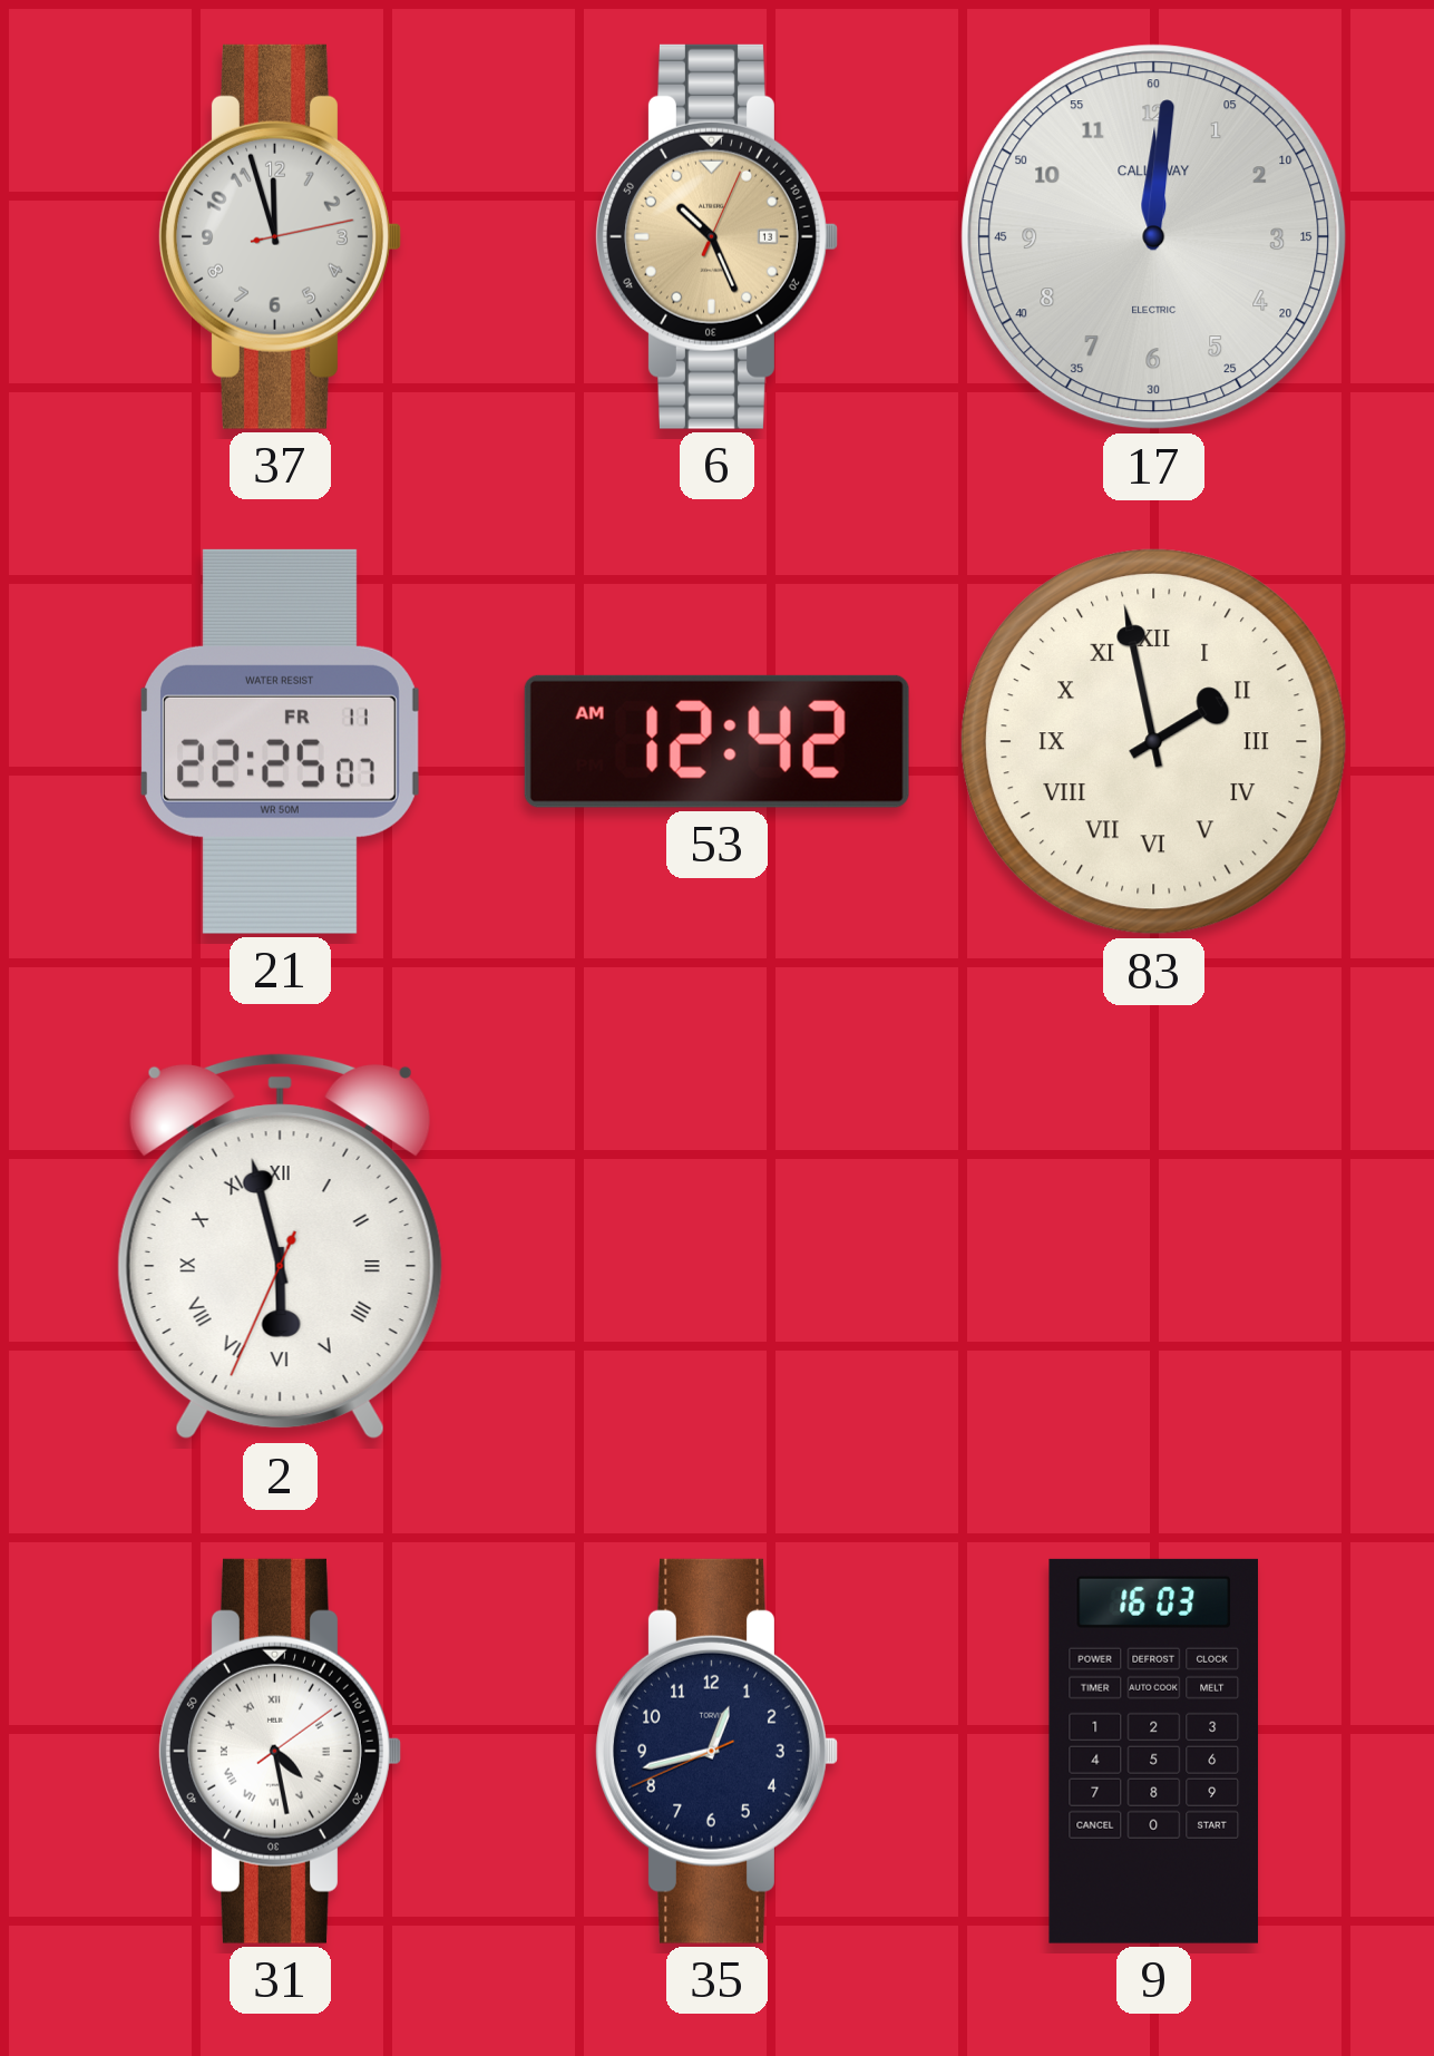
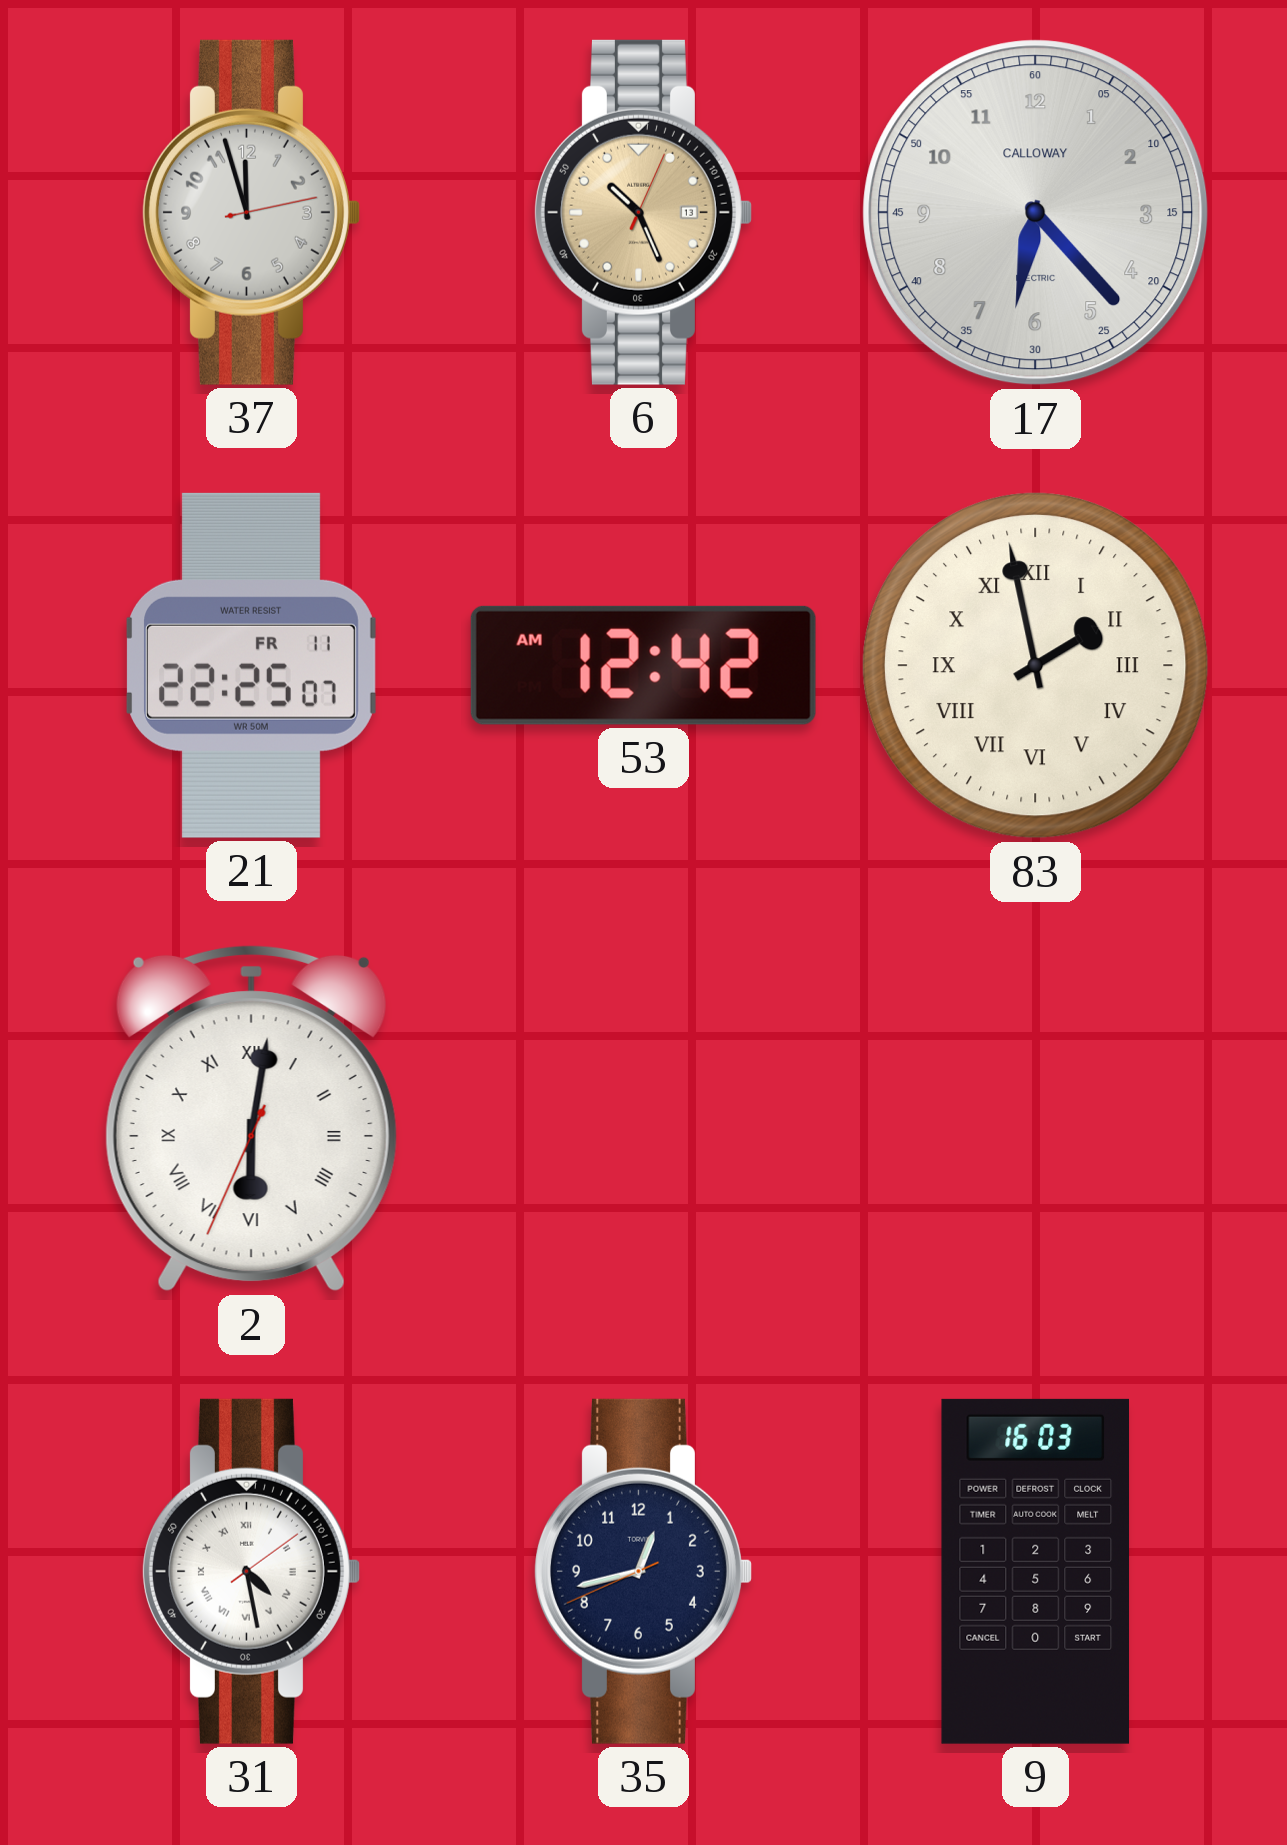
17: 12:01 -> 6:23 (1036, 213)
2: 5:57 -> 6:01 (251, 1118)
